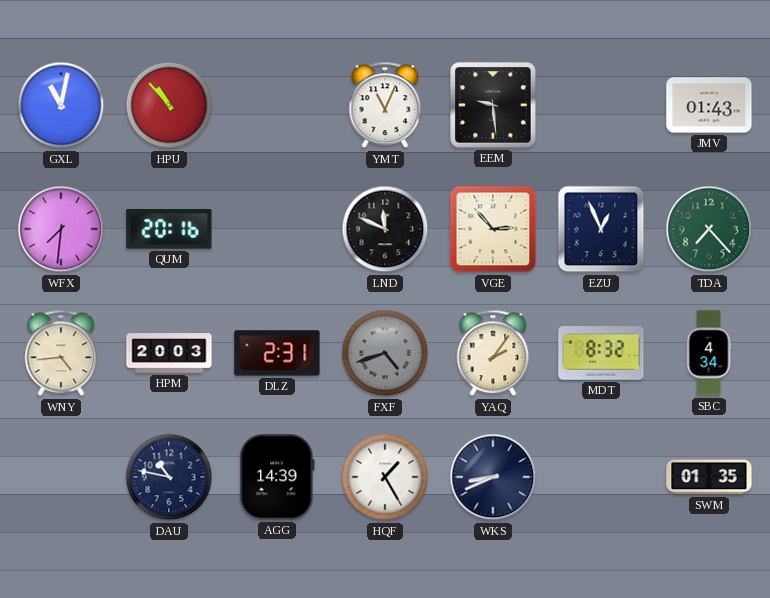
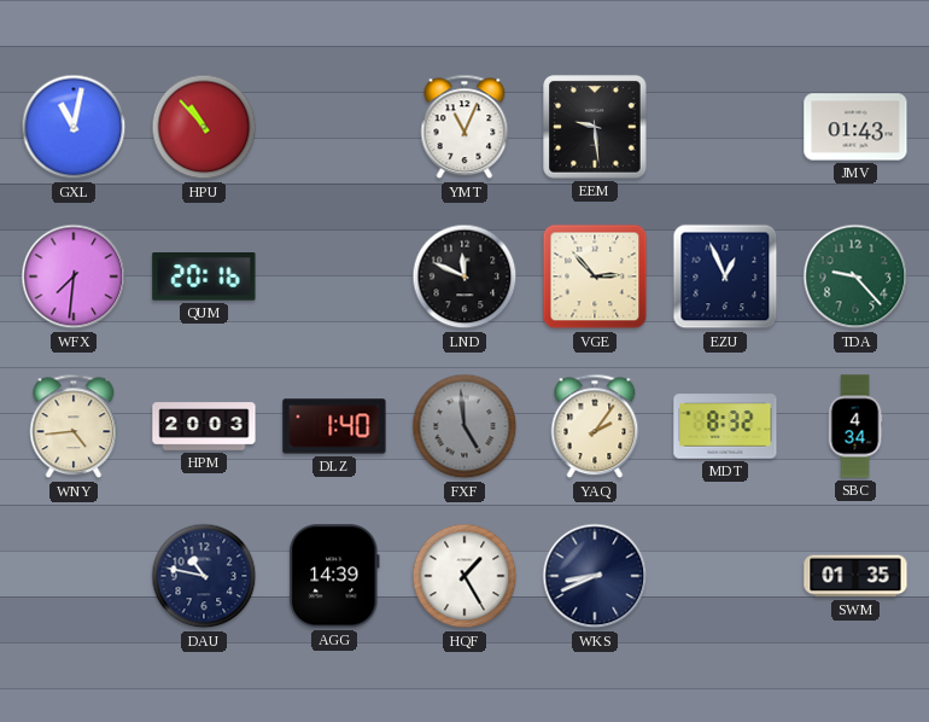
TDA: 7:23 -> 9:23 (855, 276)
DLZ: 2:31 -> 1:40 (334, 426)
FXF: 4:42 -> 4:59 (464, 426)
